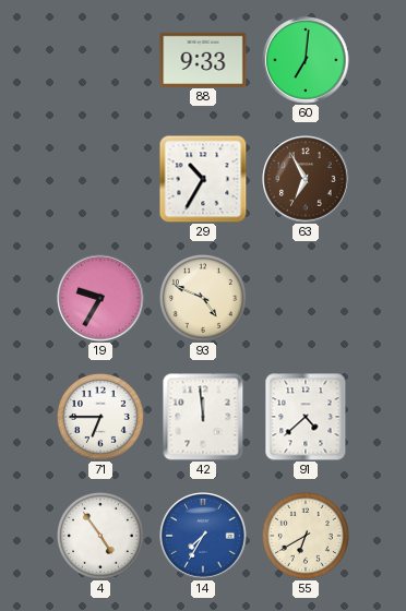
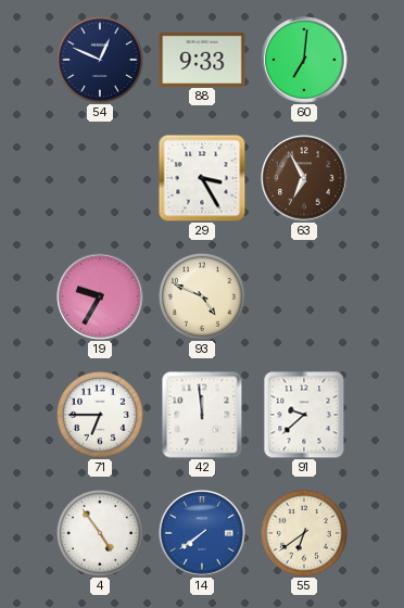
54: none -> 12:49 (100, 60)
29: 10:35 -> 3:25 (202, 178)
91: 4:38 -> 9:38 (304, 415)
14: 7:35 -> 7:39 (202, 533)
55: 6:40 -> 6:39 (304, 533)
